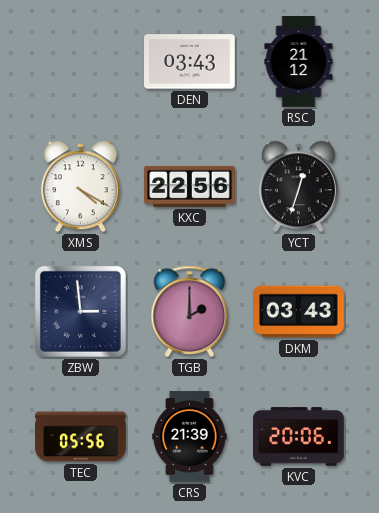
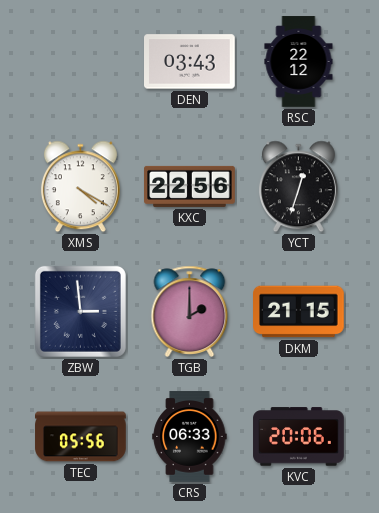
RSC: 21:12 -> 22:12 (299, 62)
DKM: 03:43 -> 21:15 (299, 312)
CRS: 21:39 -> 06:33 (190, 437)
